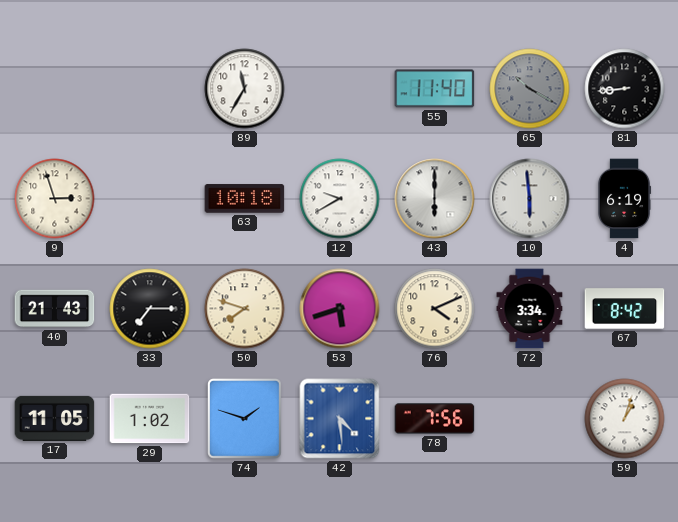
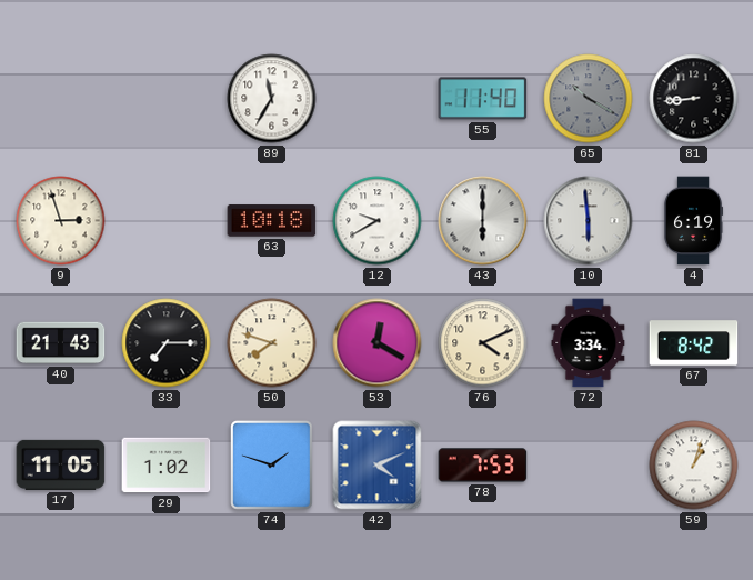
53: 5:42 -> 12:20 (378, 343)
42: 4:29 -> 4:11 (378, 466)
78: 7:56 -> 7:53 (483, 466)
